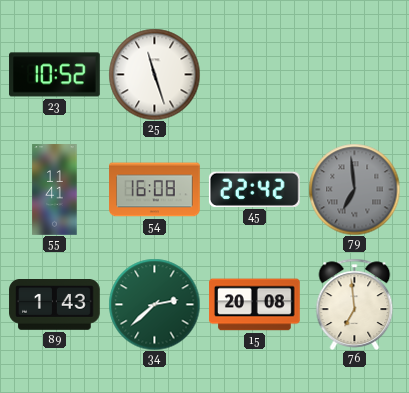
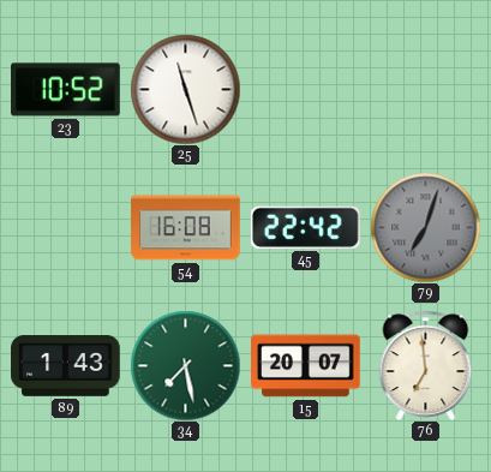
55: 11:41 -> none (55, 190)
79: 6:59 -> 7:03 (425, 227)
34: 2:38 -> 7:28 (185, 365)
15: 20:08 -> 20:07 (306, 366)
